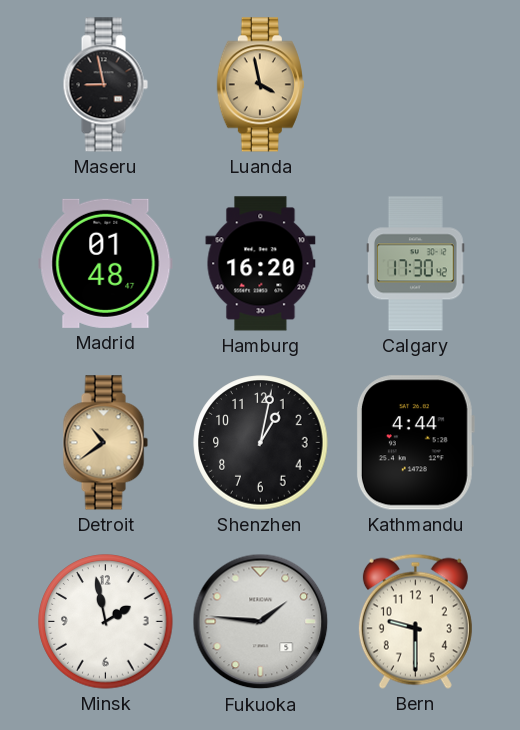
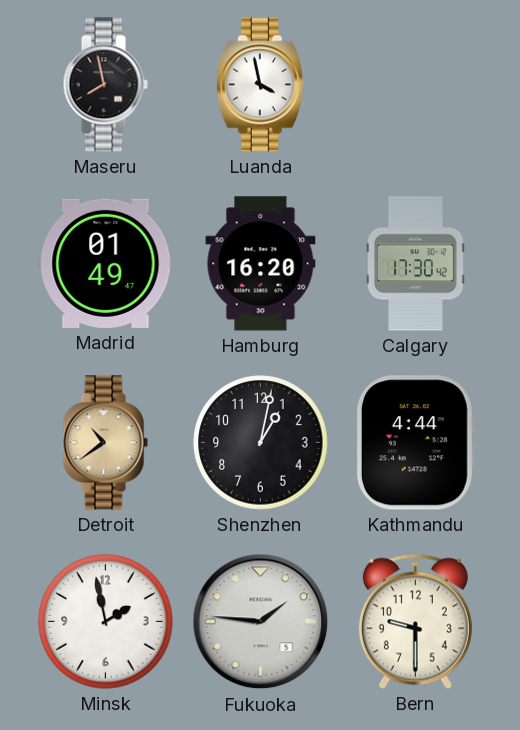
Maseru: 8:58 -> 7:58 (105, 85)
Luanda dial: champagne -> white (260, 85)
Madrid: 01:48 -> 01:49 (106, 263)
